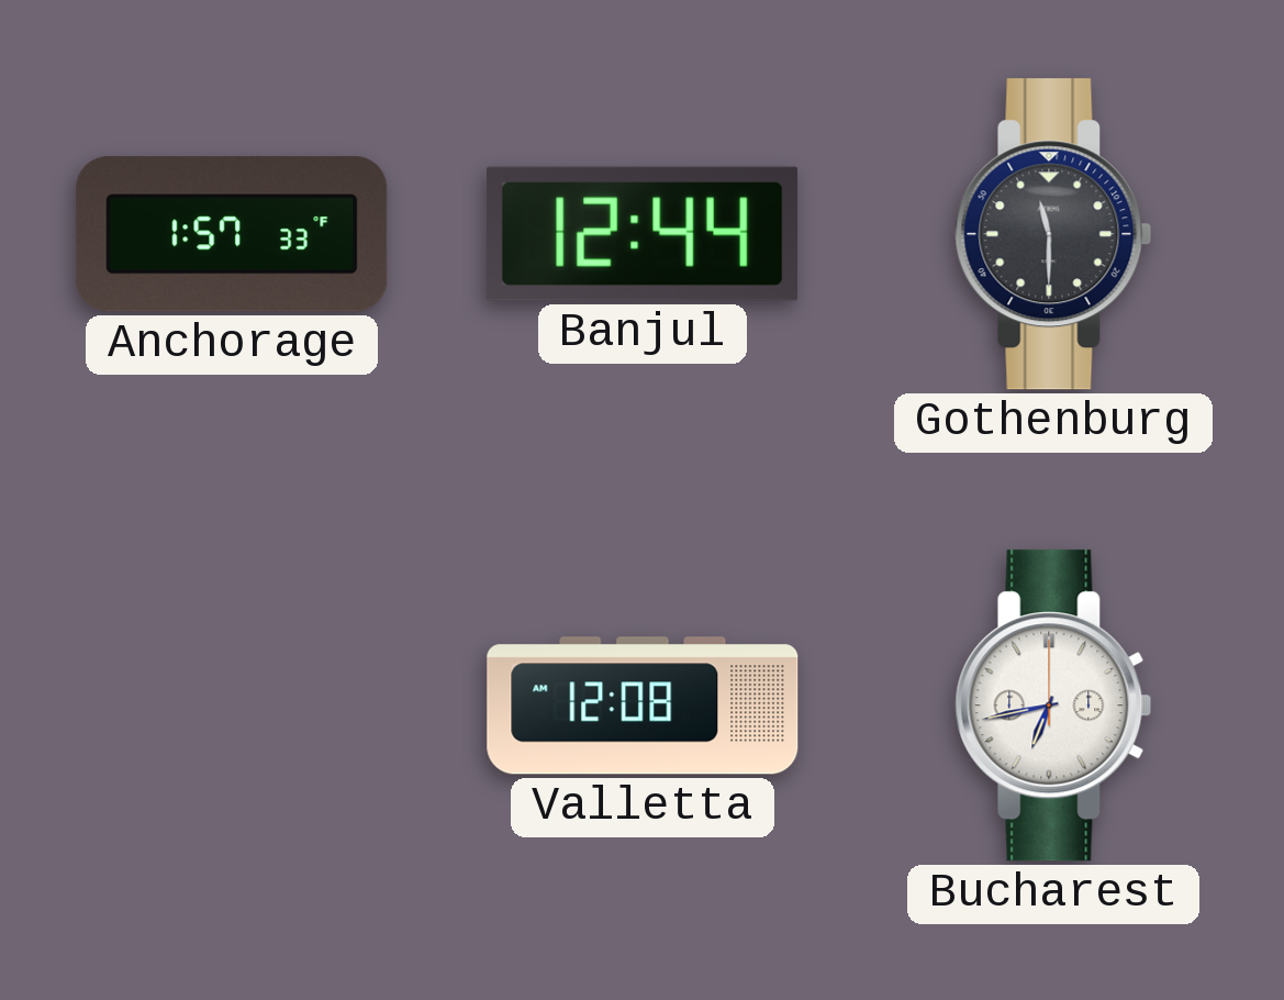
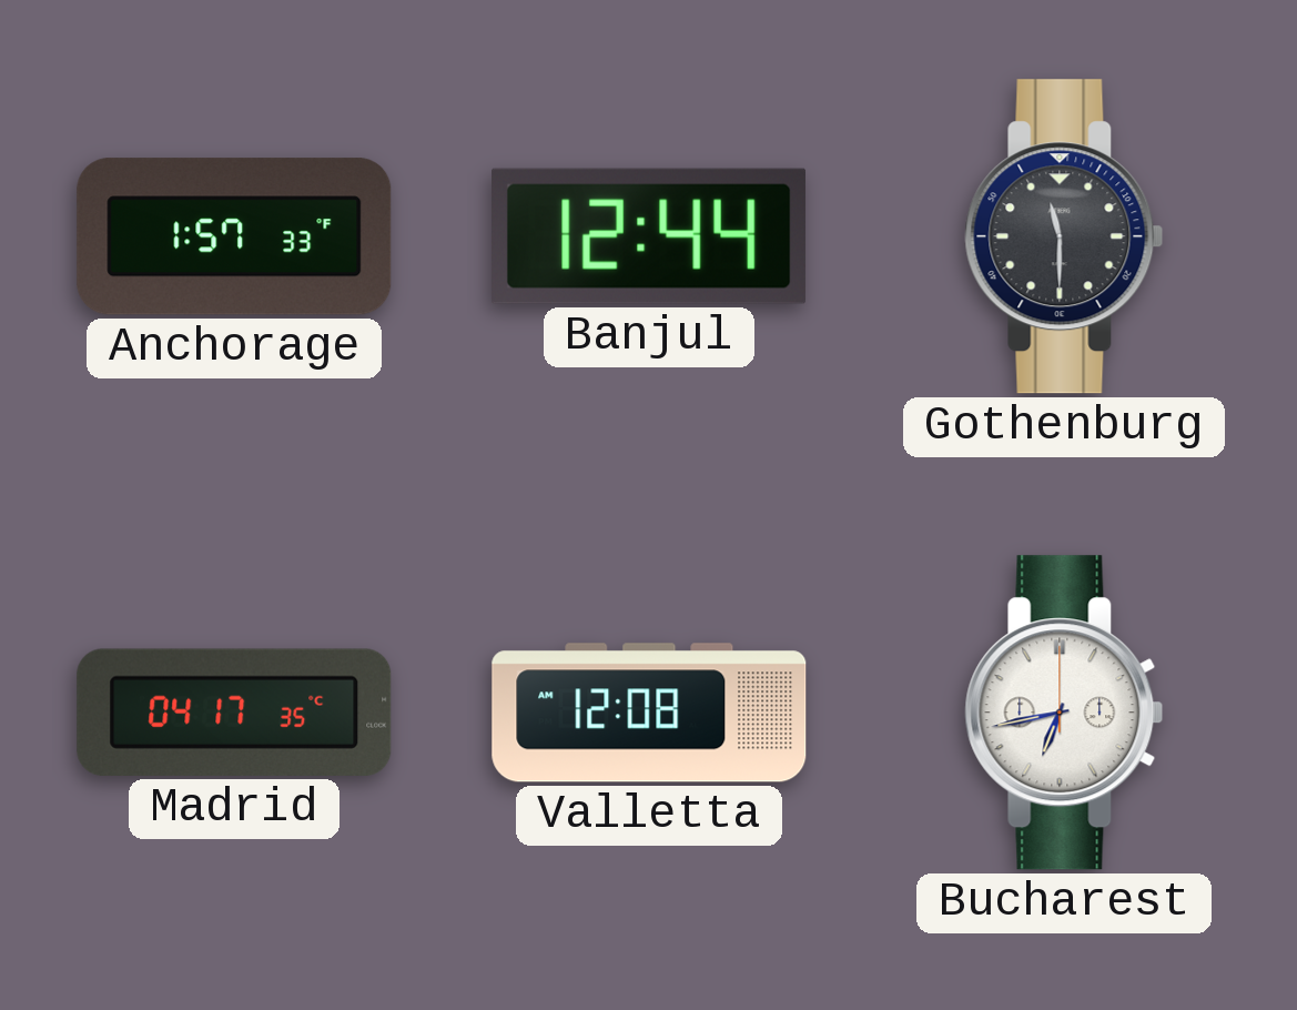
Madrid: none -> 04:17 (234, 713)
